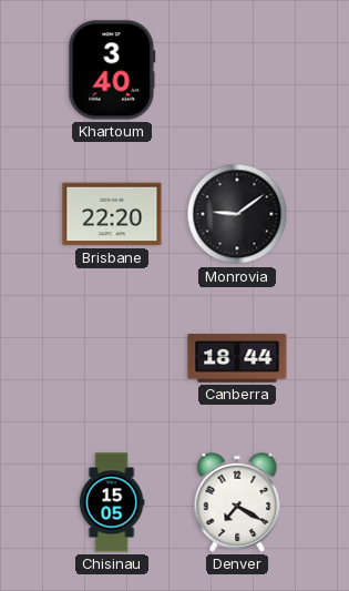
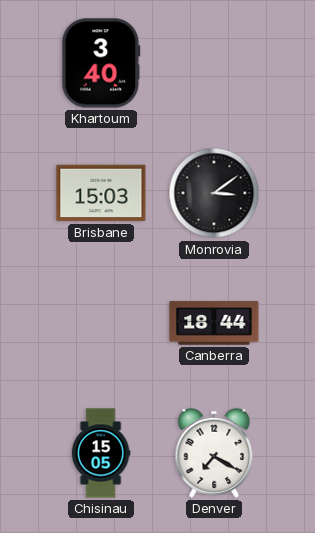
Brisbane: 22:20 -> 15:03 (101, 193)
Monrovia: 9:09 -> 3:09 (214, 193)
